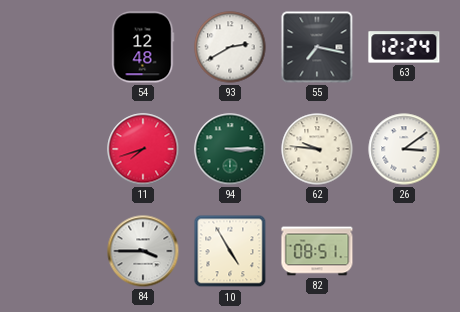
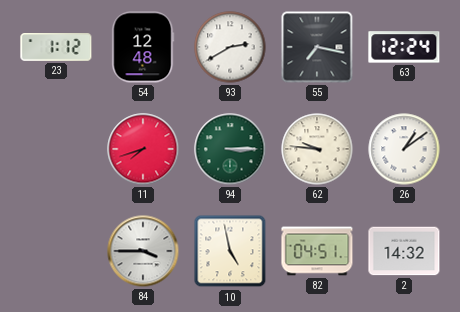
23: none -> 1:12 (56, 48)
26: 3:09 -> 1:09 (404, 149)
10: 4:55 -> 4:58 (230, 251)
82: 08:51 -> 04:51 (317, 251)
2: none -> 14:32 (404, 251)
